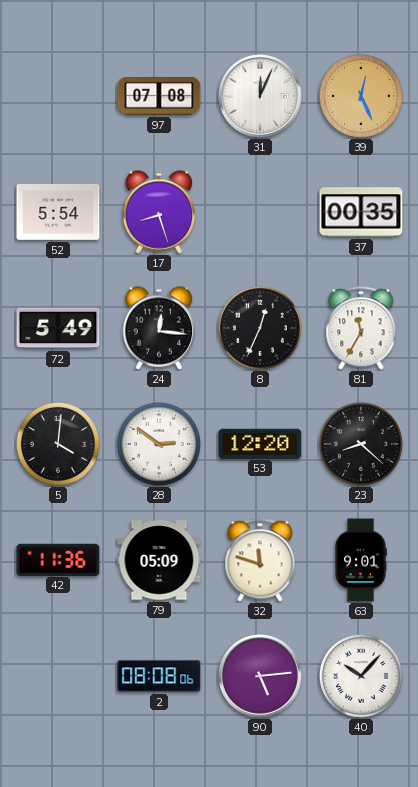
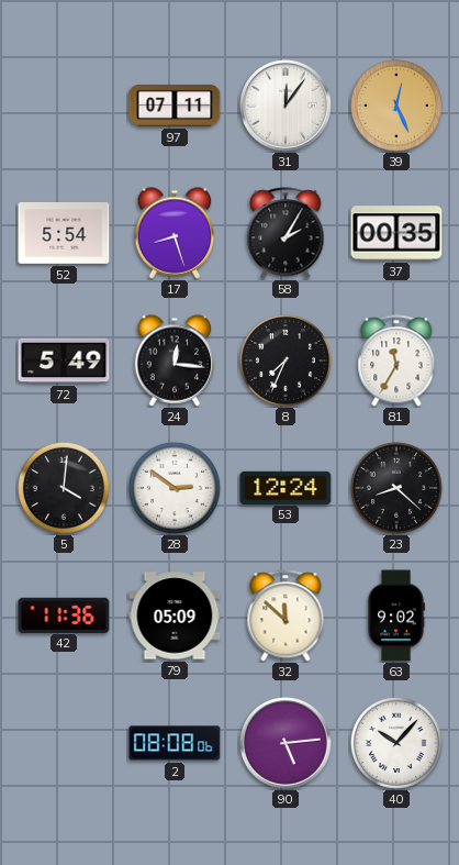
97: 07:08 -> 07:11 (175, 106)
31: 12:04 -> 12:06 (287, 107)
58: none -> 2:05 (286, 233)
8: 12:34 -> 7:34 (286, 361)
53: 12:20 -> 12:24 (286, 487)
32: 11:48 -> 11:52 (286, 616)
63: 9:01 -> 9:02 (396, 616)
